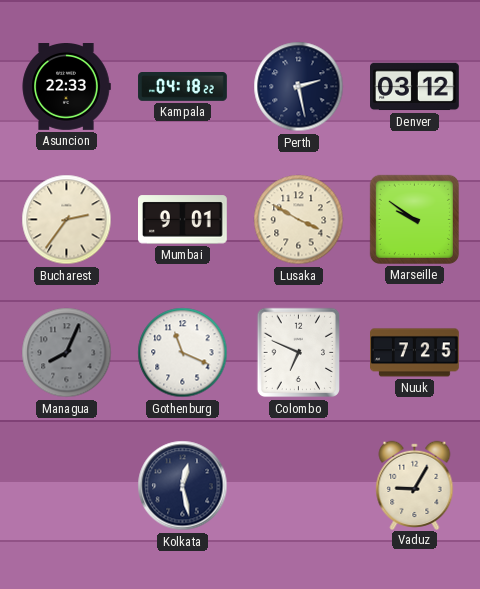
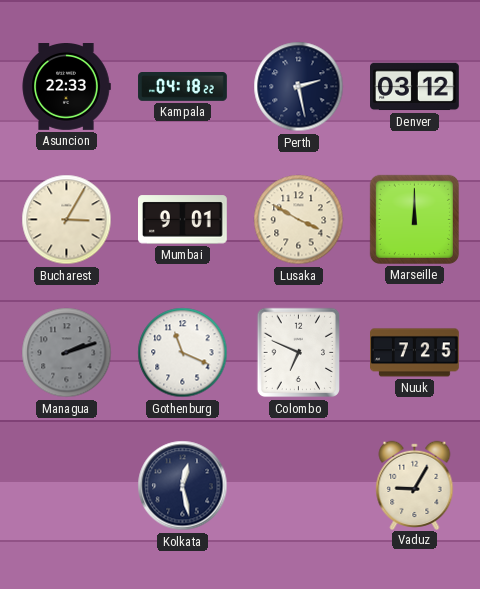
Bucharest: 2:36 -> 3:05 (67, 220)
Marseille: 9:51 -> 12:00 (414, 219)
Managua: 8:04 -> 2:12 (67, 353)
